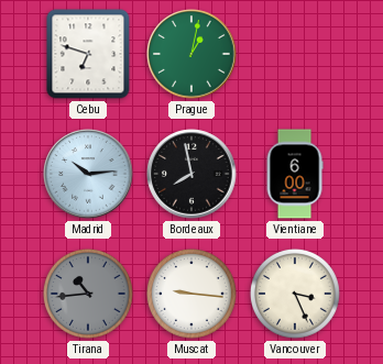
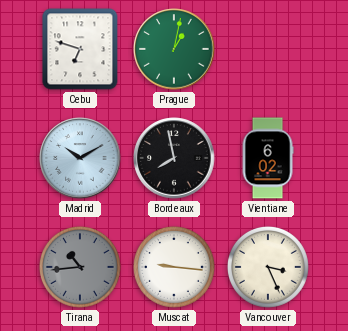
Madrid: 10:14 -> 10:10 (80, 158)
Vientiane: 6:00 -> 6:02 (268, 158)
